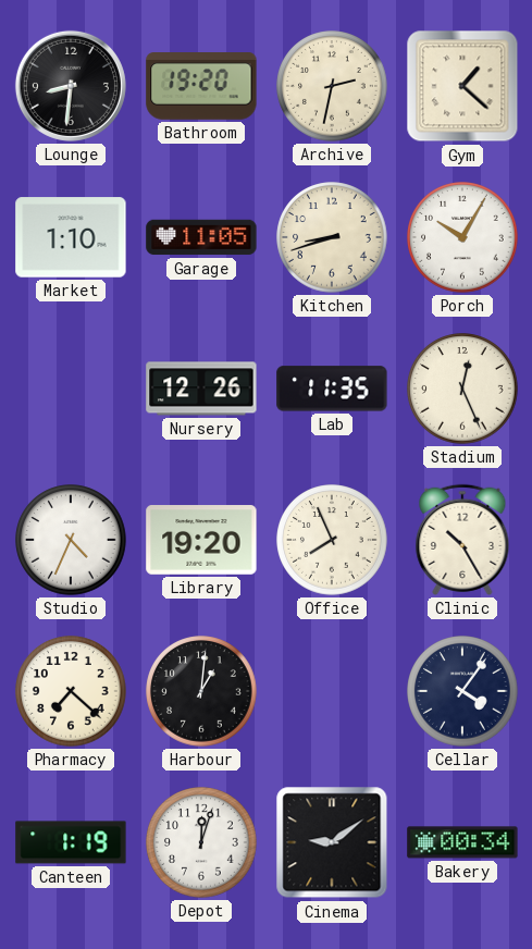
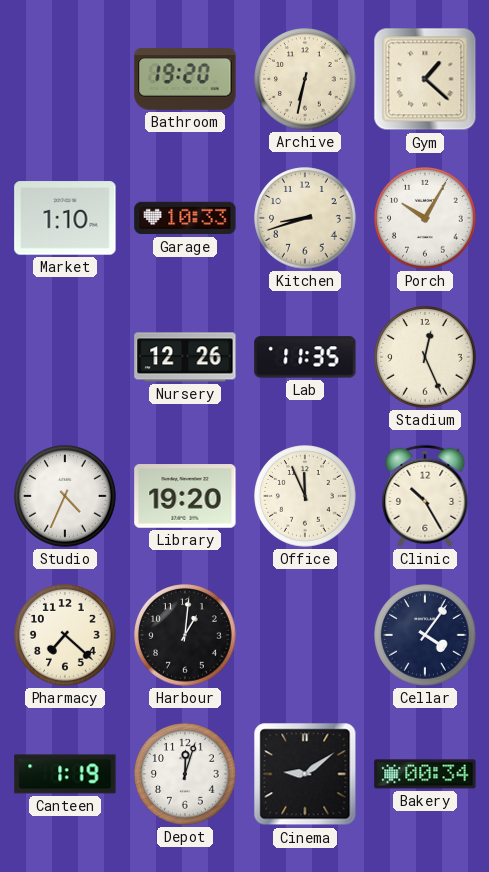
Lounge: 8:31 -> none (71, 86)
Archive: 2:32 -> 6:32 (305, 79)
Garage: 11:05 -> 10:33 (185, 218)
Office: 7:56 -> 11:56 (305, 496)
